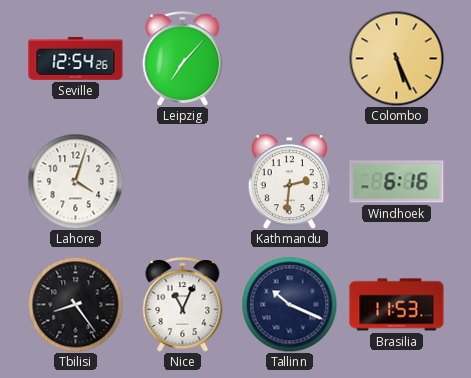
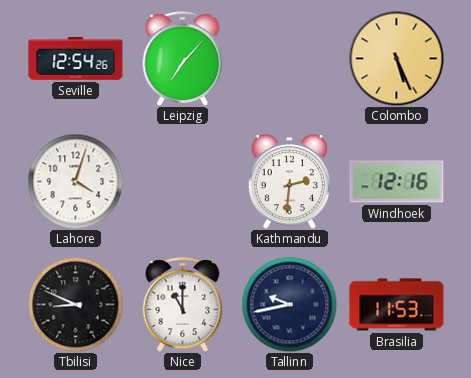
Windhoek: 6:16 -> 12:16 (397, 182)
Tbilisi: 8:24 -> 8:49 (75, 304)
Nice: 11:04 -> 11:00 (183, 305)
Tallinn: 10:19 -> 9:43 (289, 304)
